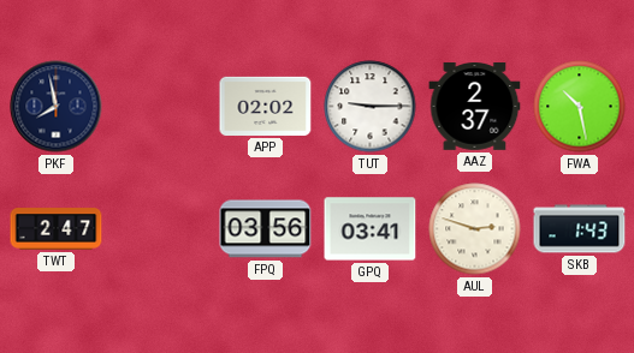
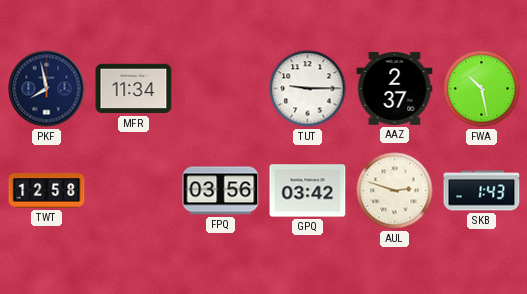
MFR: none -> 11:34 (134, 89)
APP: 02:02 -> none (266, 106)
TWT: 2:47 -> 12:58 (47, 191)
GPQ: 03:41 -> 03:42 (308, 191)
